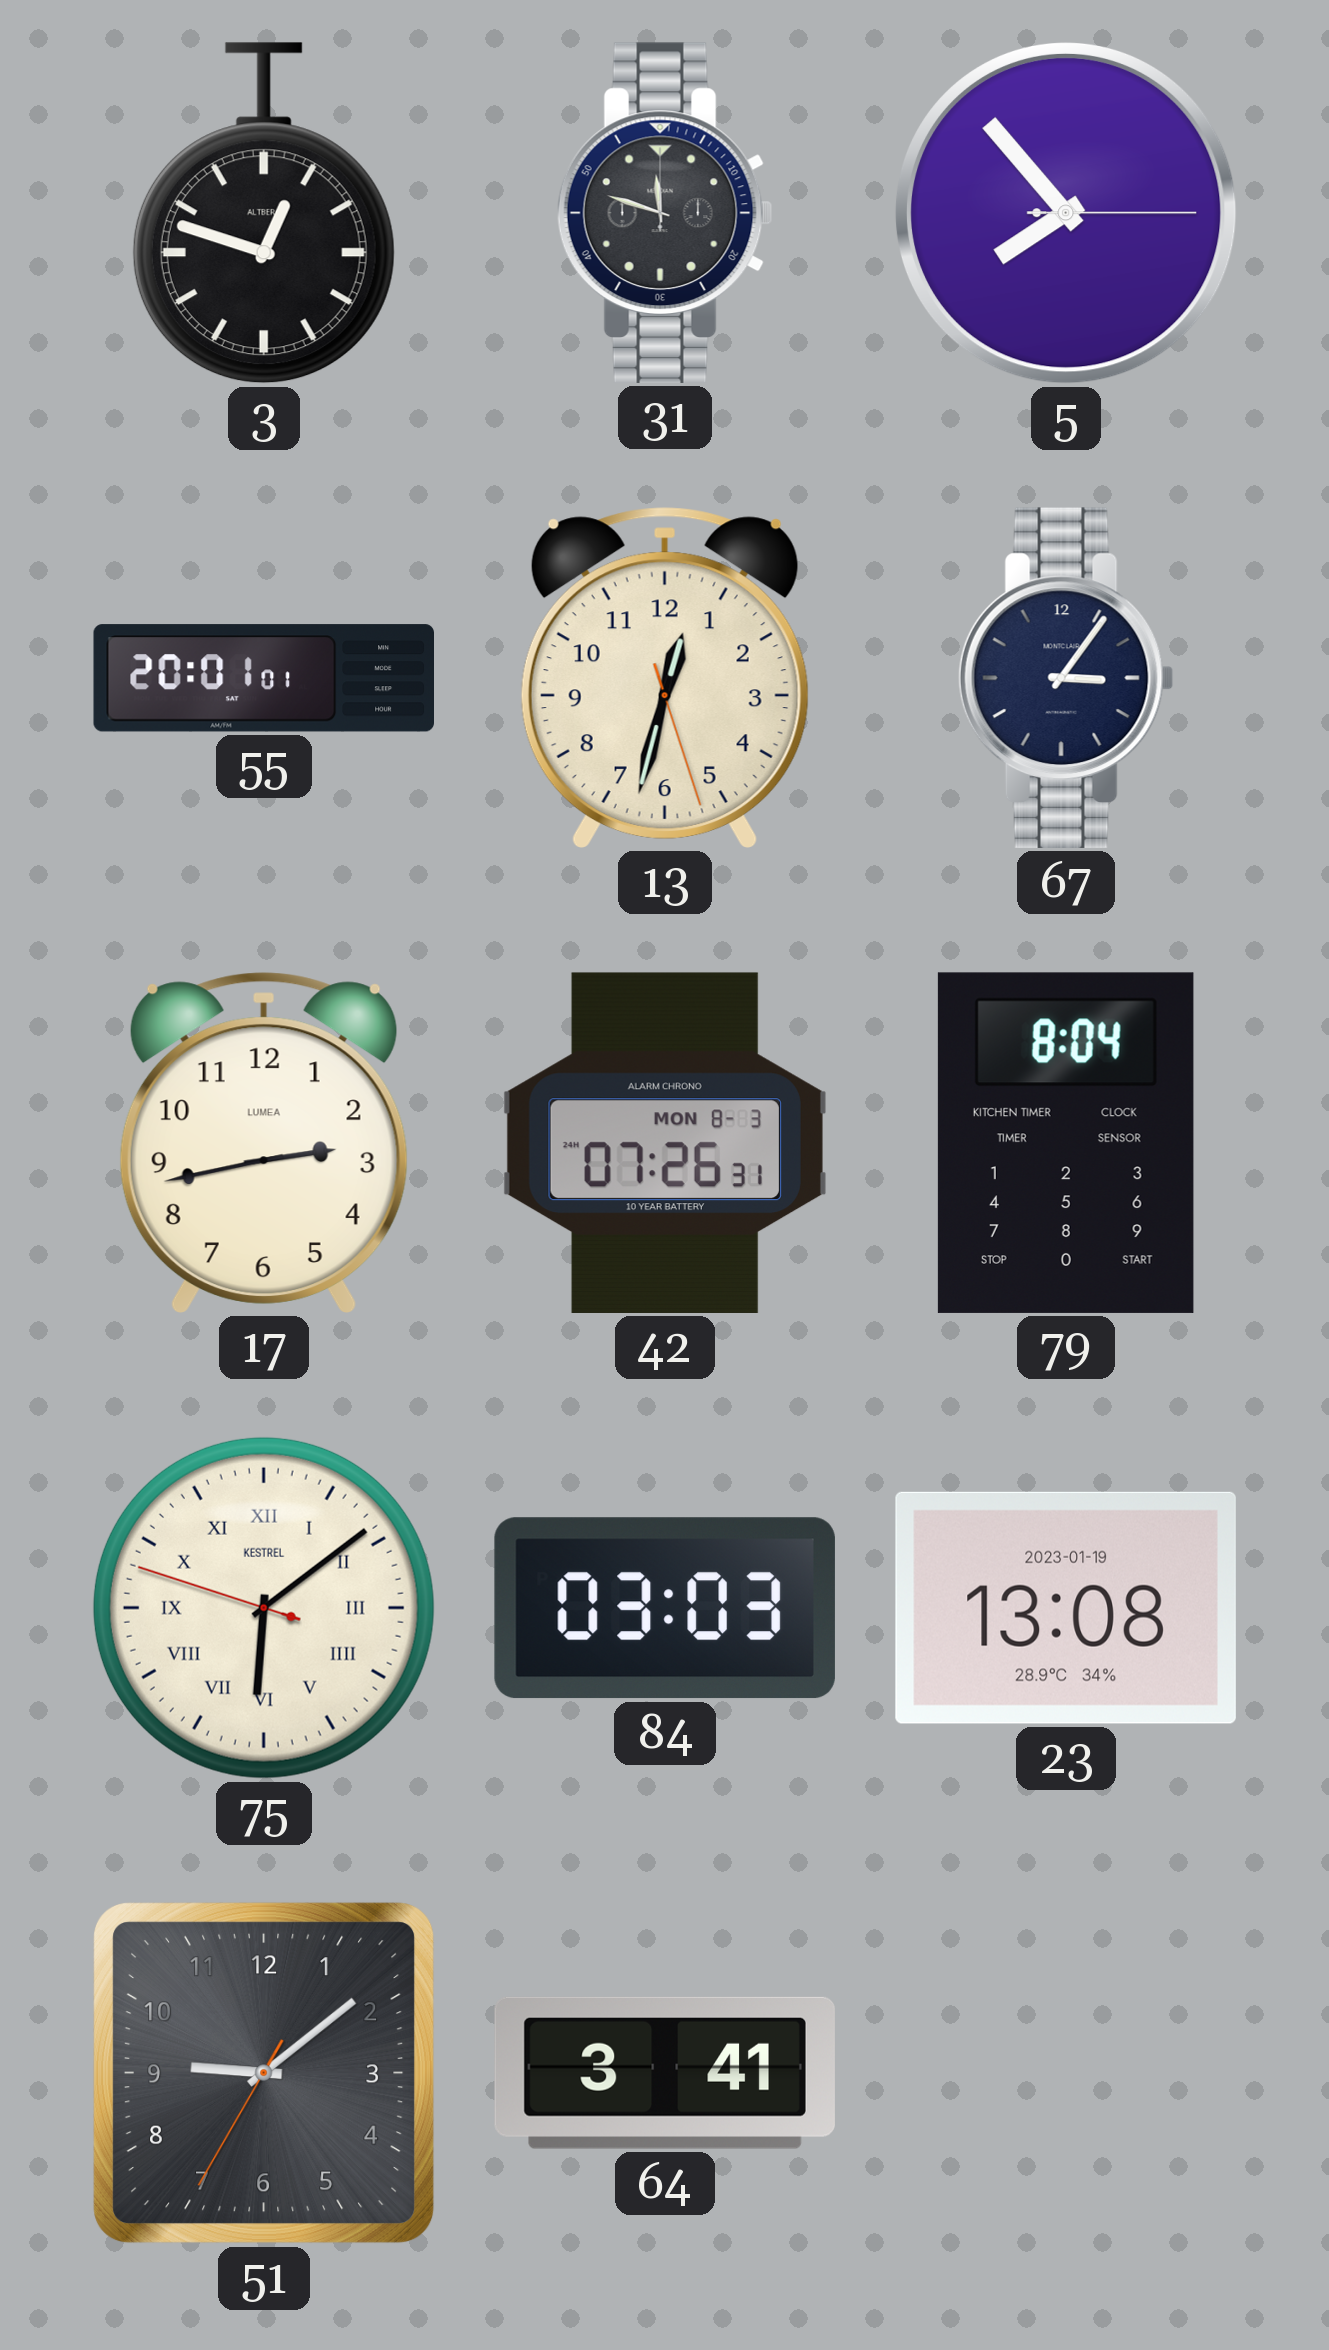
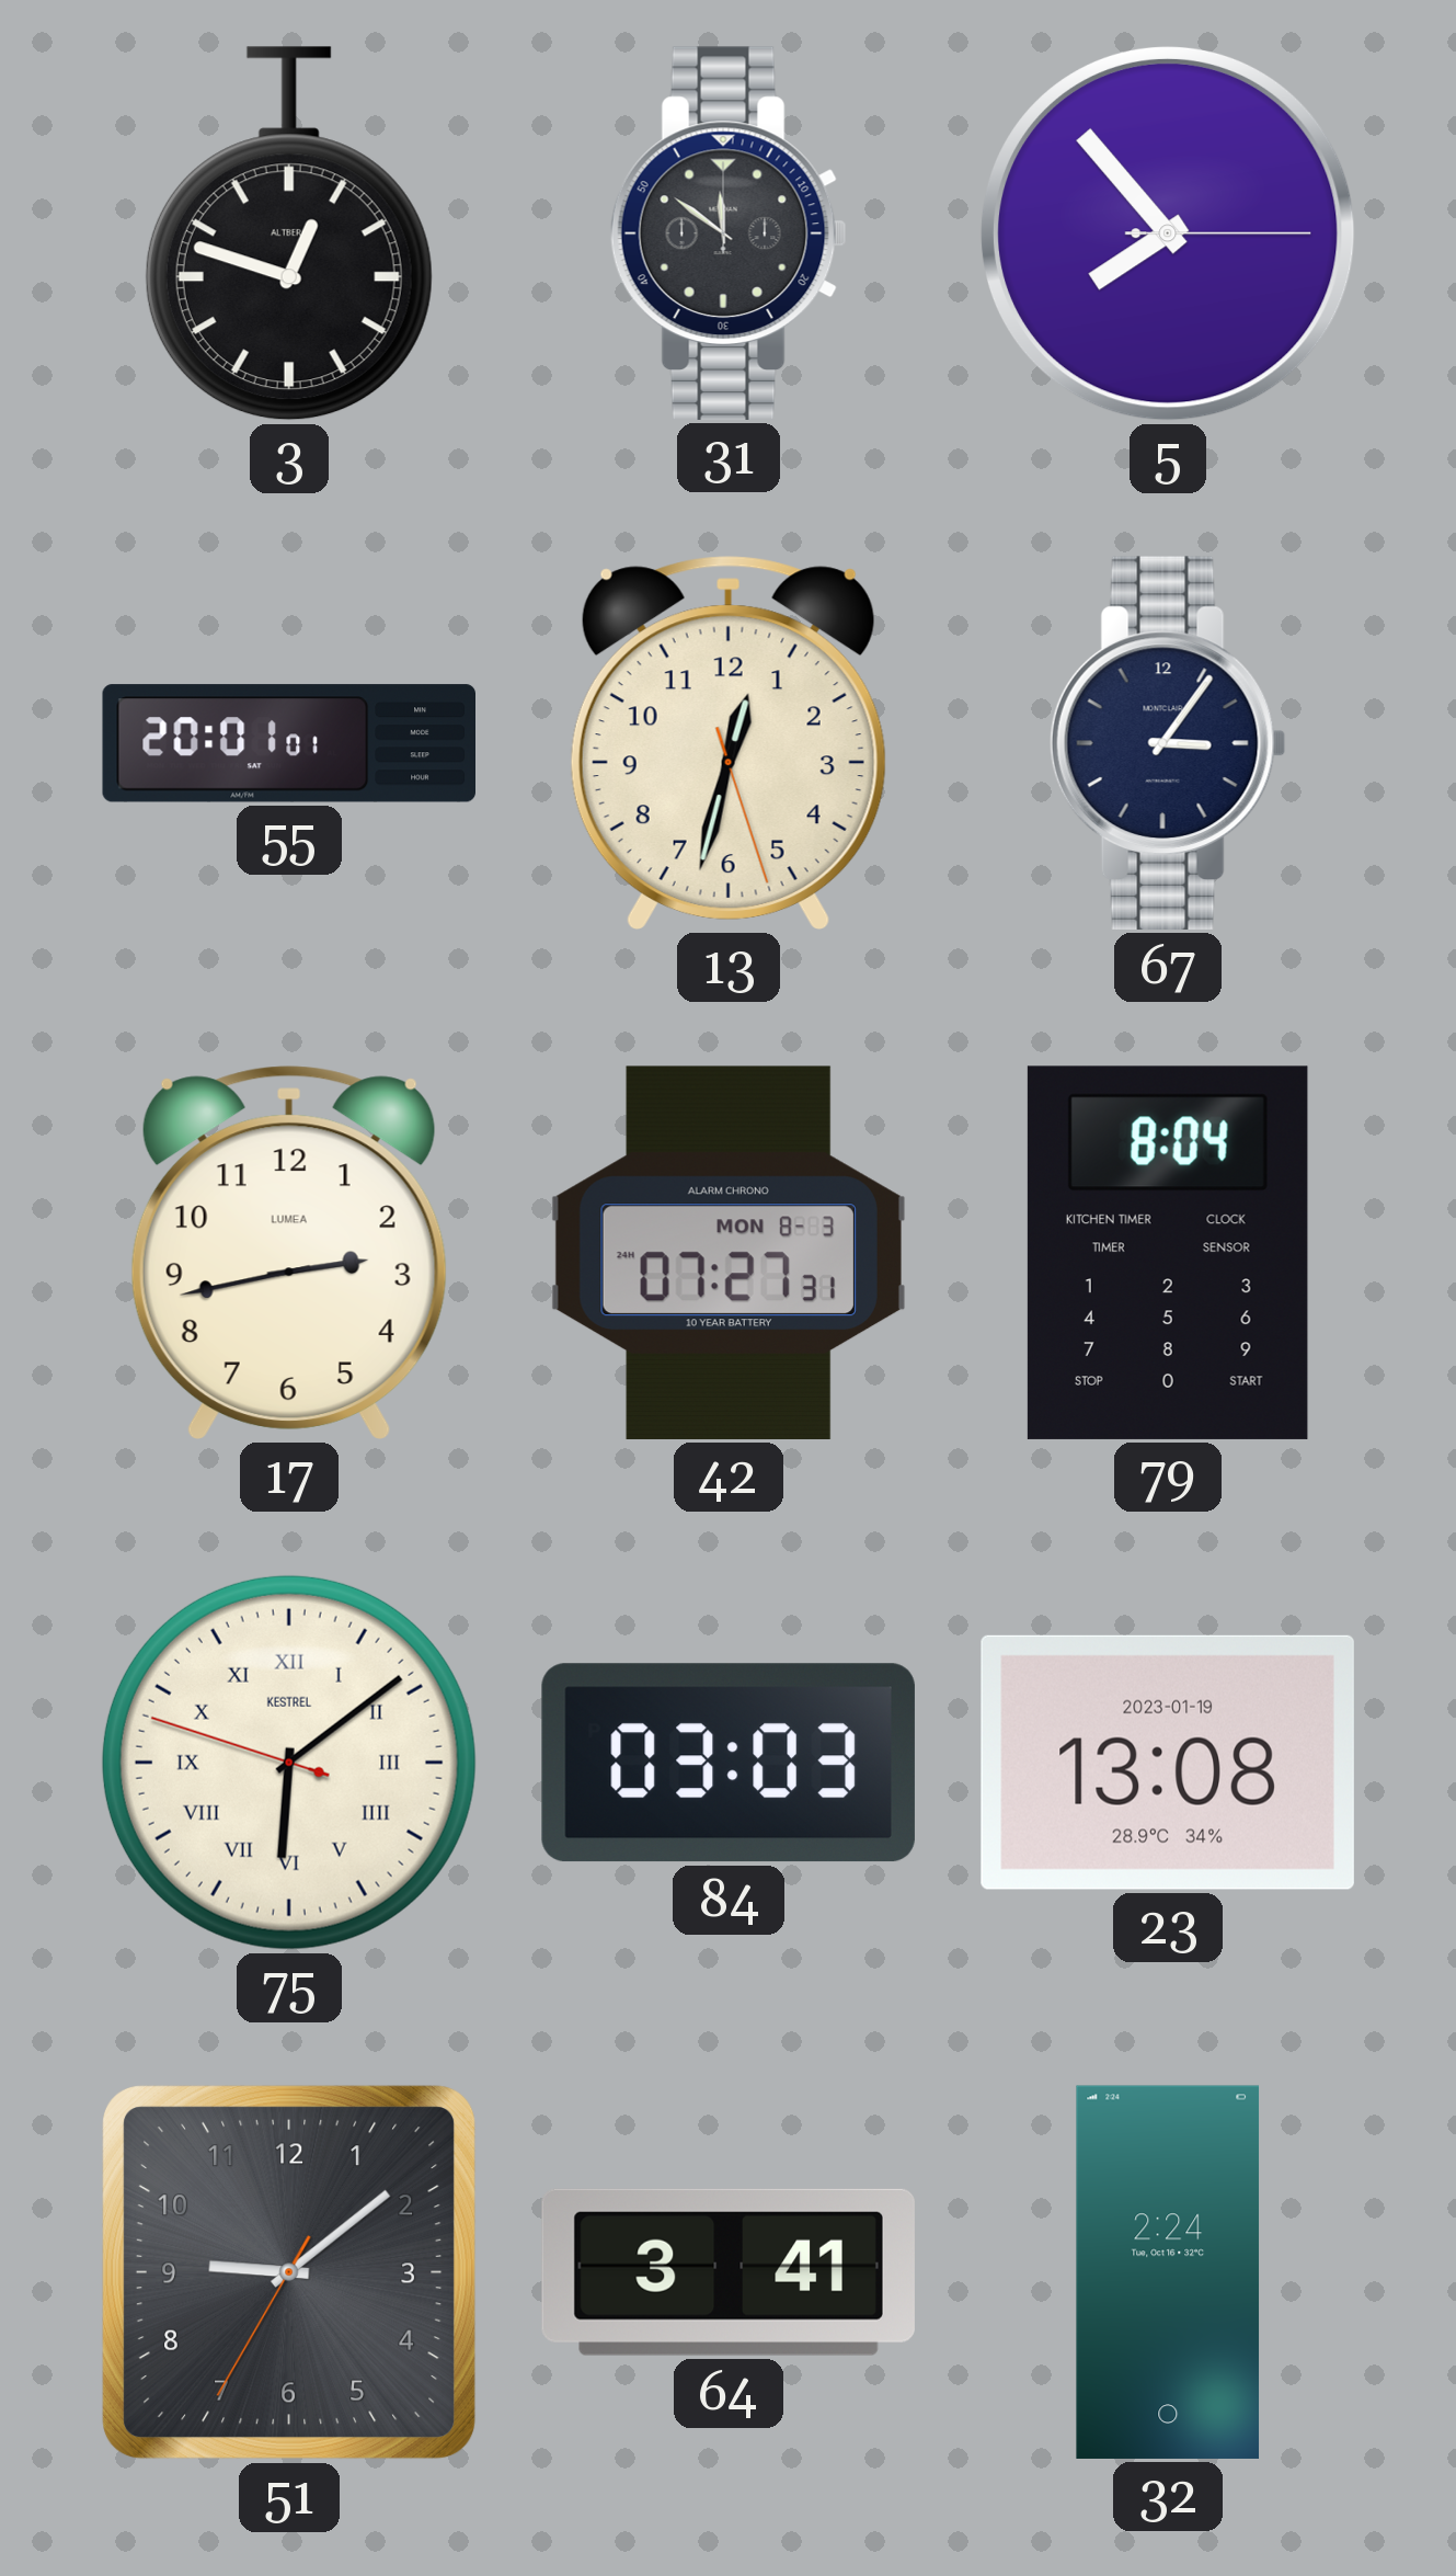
31: 11:48 -> 11:51 (729, 233)
42: 07:26 -> 07:27 (729, 1253)
32: none -> 2:24 (1168, 2272)
